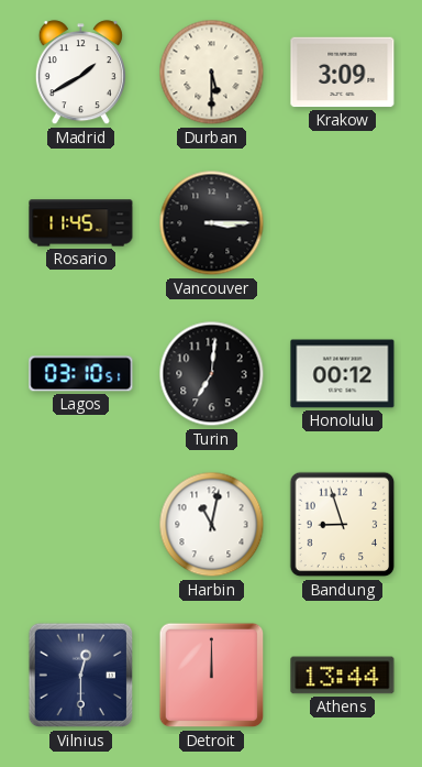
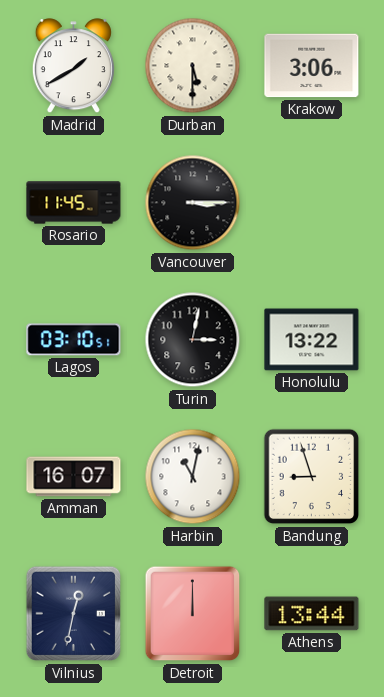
Krakow: 3:09 -> 3:06 (312, 66)
Turin: 7:01 -> 3:02 (193, 340)
Honolulu: 00:12 -> 13:22 (312, 340)
Amman: none -> 16:07 (74, 477)
Vilnius: 12:30 -> 12:32 (74, 614)
